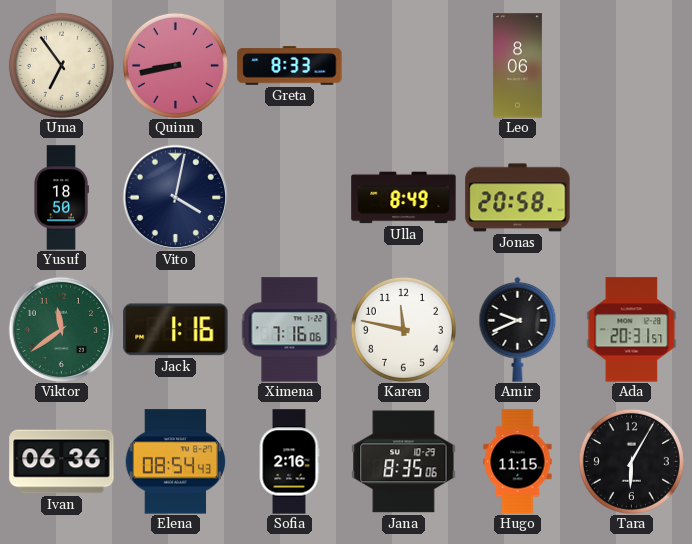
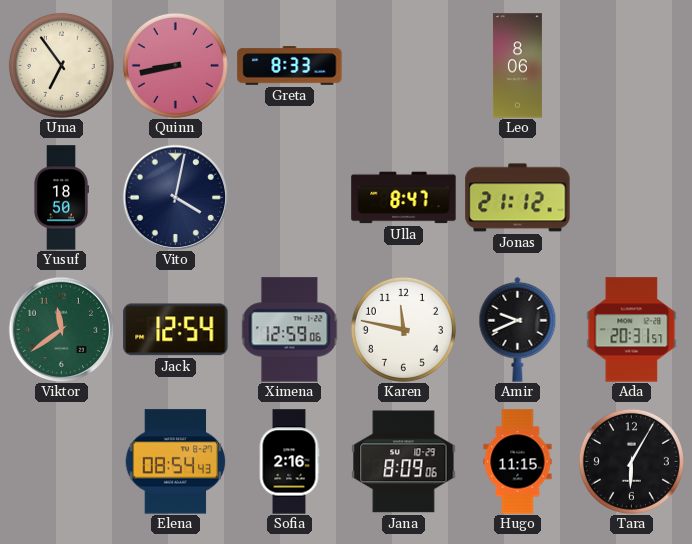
Ulla: 8:49 -> 8:47 (404, 198)
Jonas: 20:58 -> 21:12 (518, 198)
Jack: 1:16 -> 12:54 (176, 330)
Ximena: 7:16 -> 12:59 (290, 330)
Ivan: 06:36 -> none (62, 462)
Jana: 8:35 -> 8:09 (404, 462)
